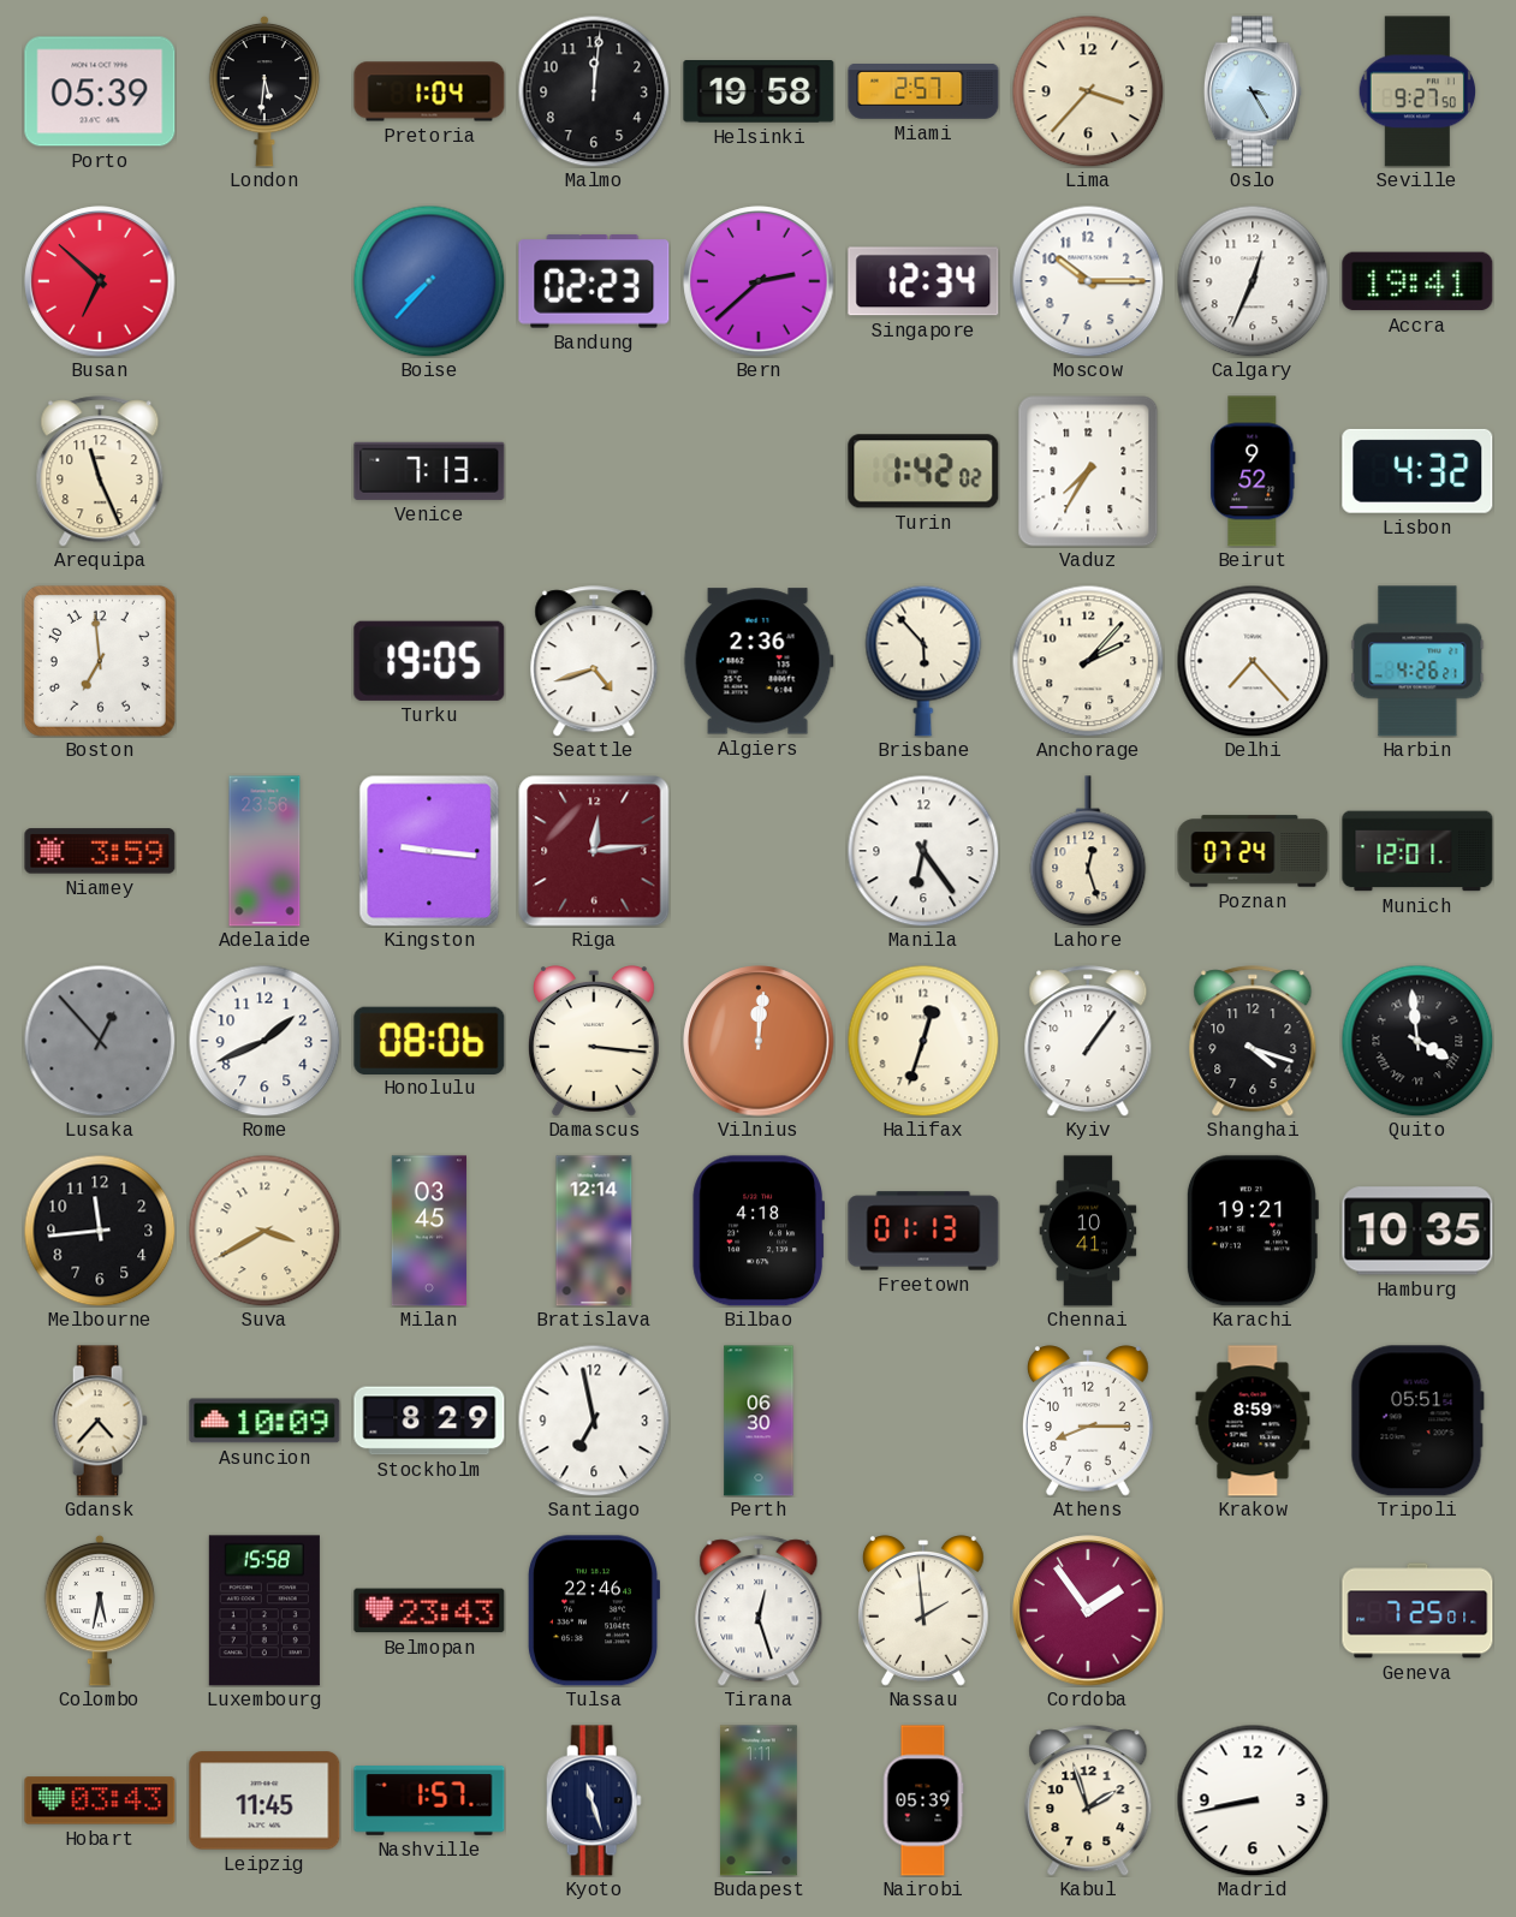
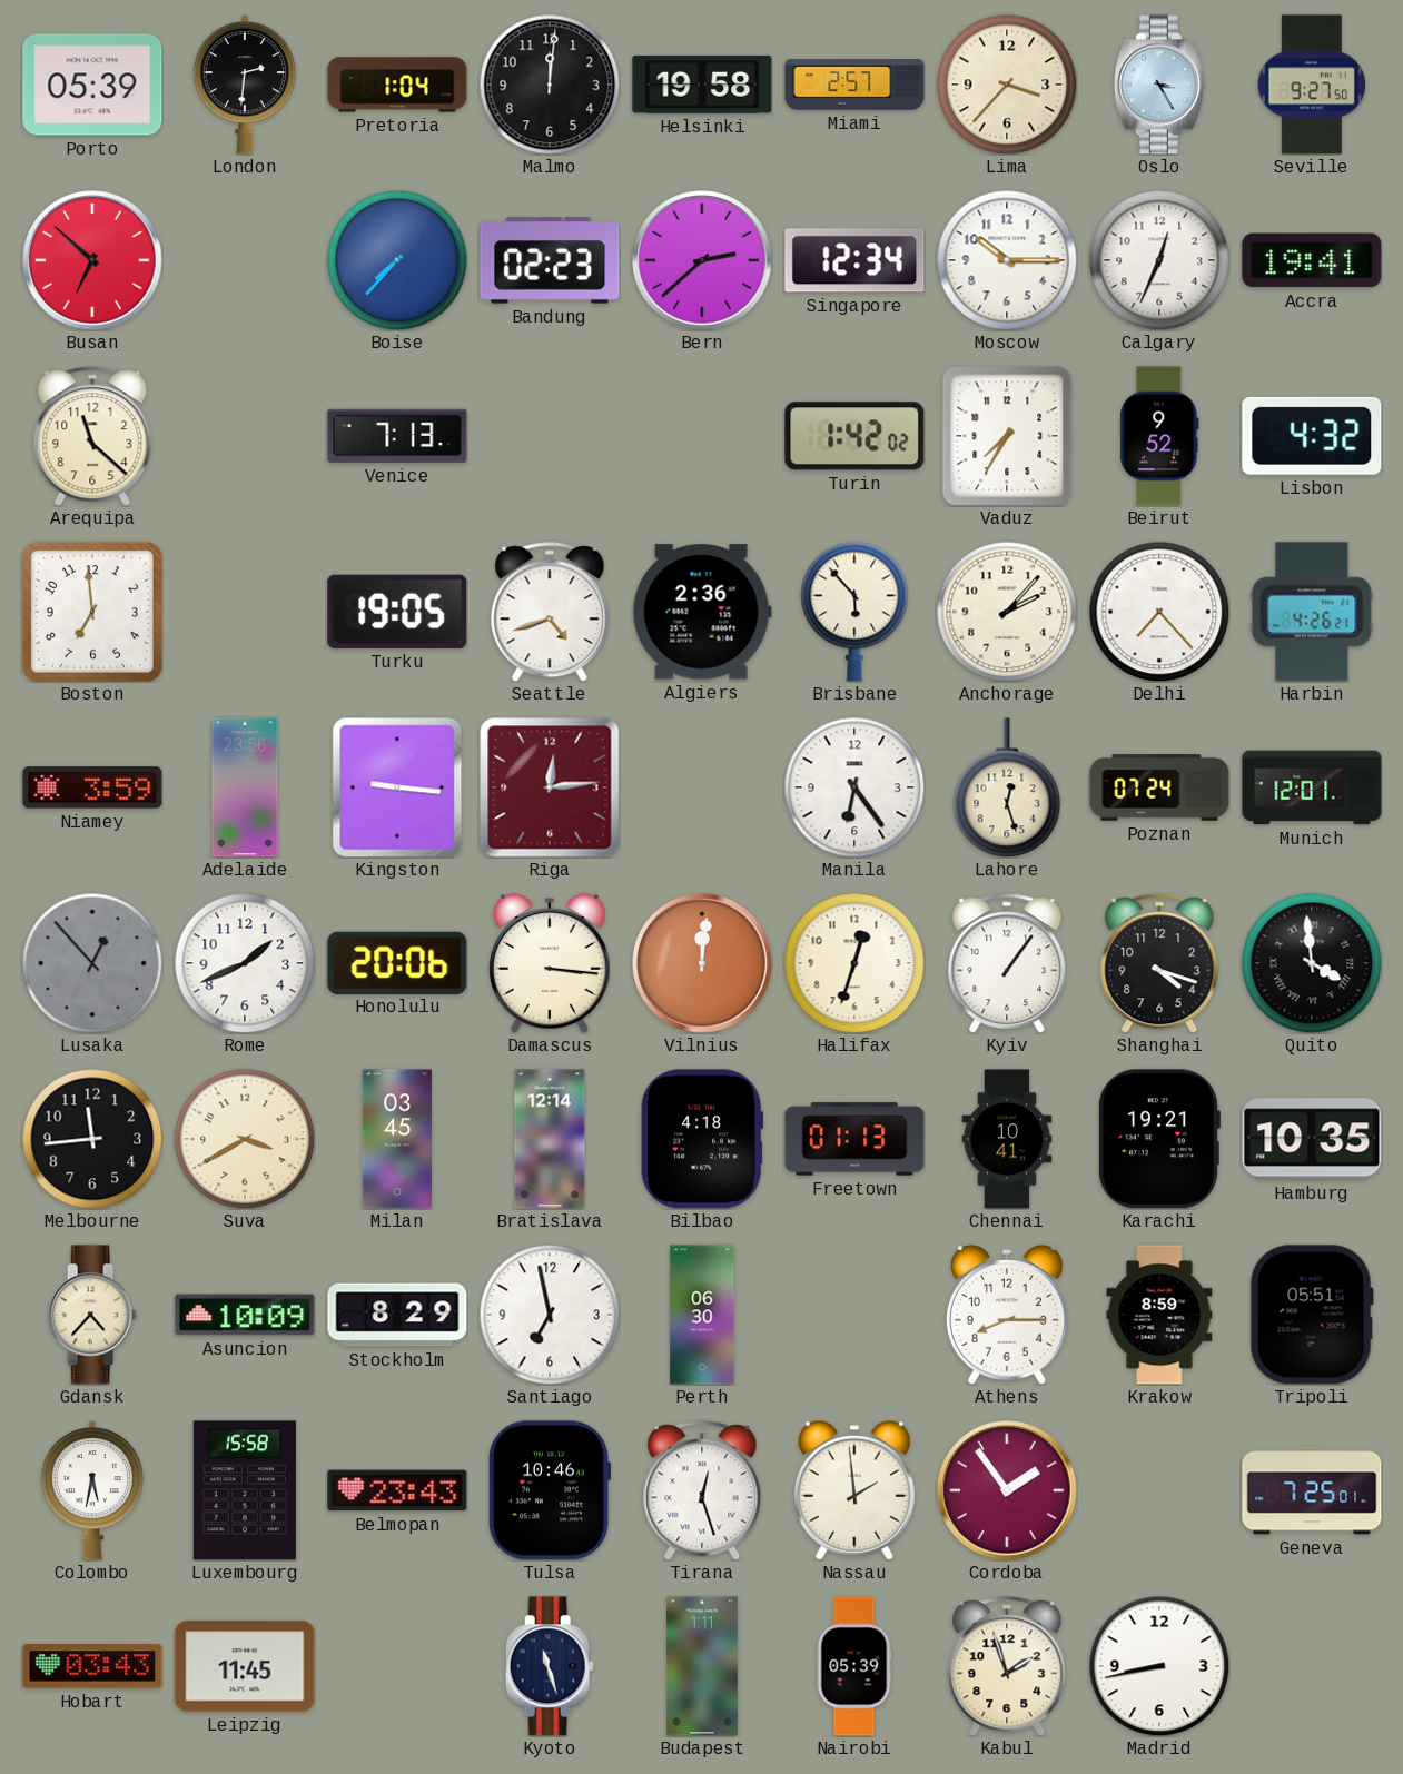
London: 5:31 -> 2:31 (245, 85)
Arequipa: 11:26 -> 11:22 (92, 436)
Honolulu: 08:06 -> 20:06 (397, 962)
Tulsa: 22:46 -> 10:46 (550, 1490)
Nashville: 1:57 -> none (429, 1800)
